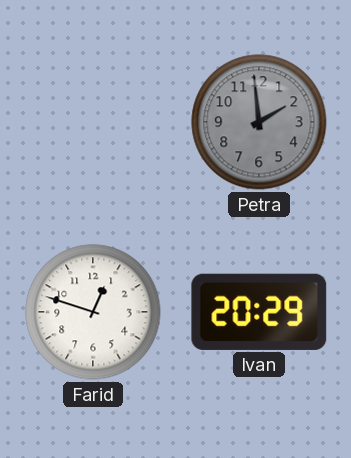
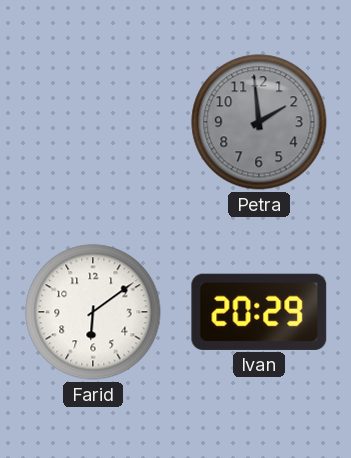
Farid: 12:48 -> 6:09 (93, 312)
